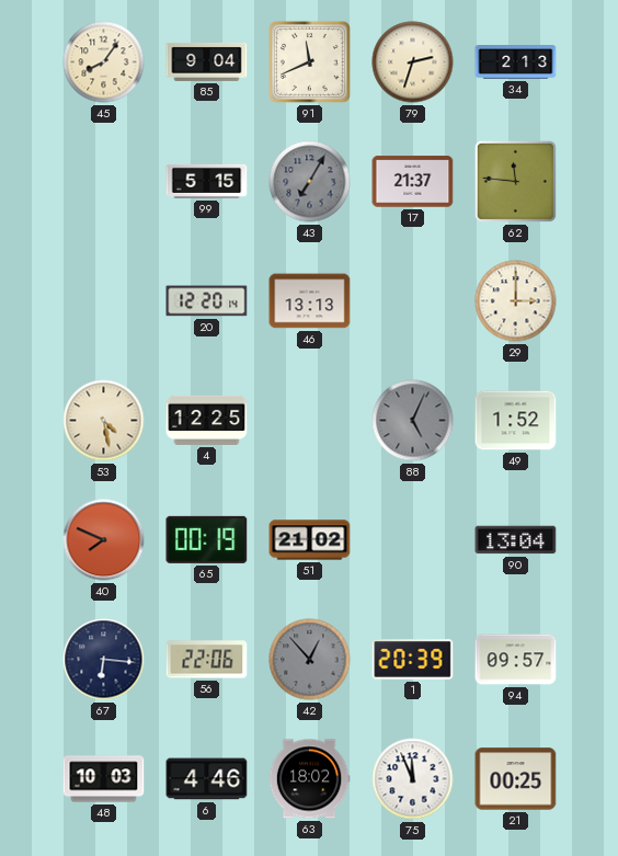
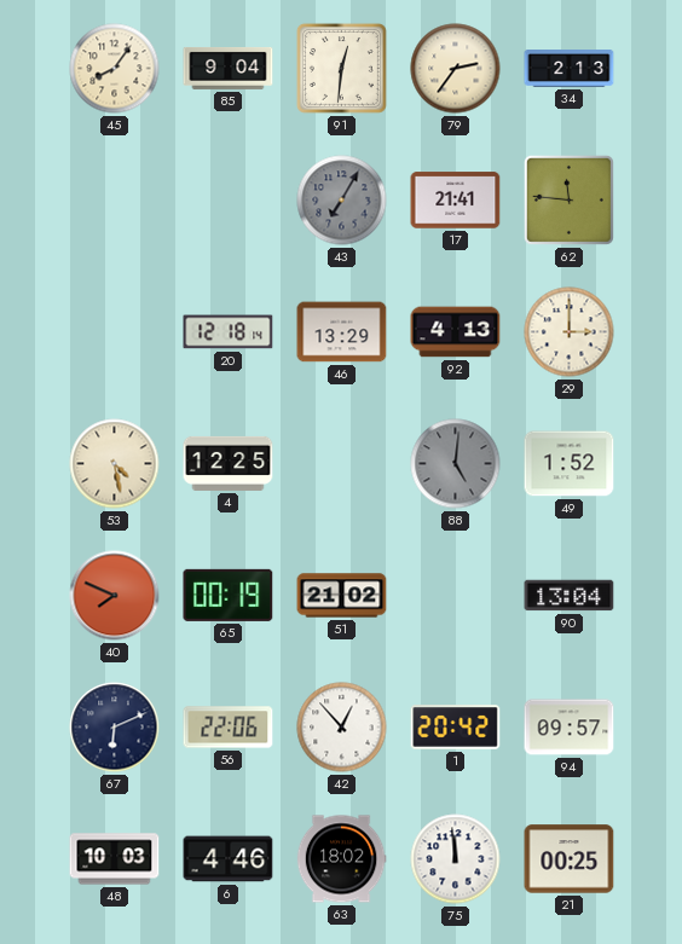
91: 11:41 -> 12:31 (341, 68)
79: 2:33 -> 2:36 (456, 69)
99: 5:15 -> none (207, 181)
17: 21:37 -> 21:41 (456, 201)
20: 12:20 -> 12:18 (229, 332)
46: 13:13 -> 13:29 (342, 332)
92: none -> 4:13 (456, 332)
88: 5:04 -> 5:01 (456, 464)
67: 6:16 -> 6:11 (115, 728)
42 dial: grey -> white (342, 728)
1: 20:39 -> 20:42 (456, 728)
75: 11:56 -> 11:59 (456, 859)
